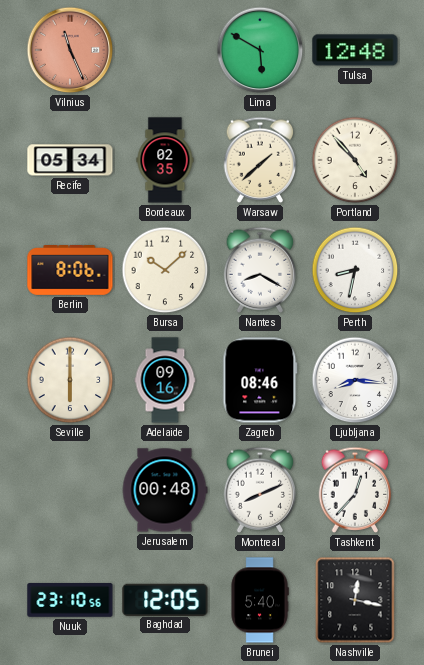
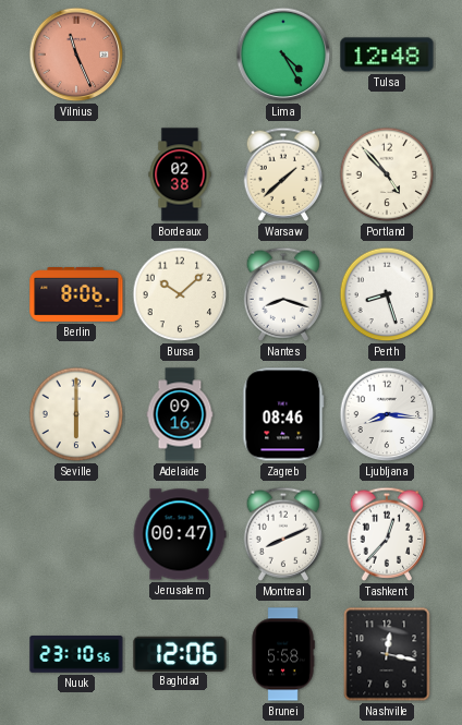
Lima: 5:50 -> 4:25 (283, 55)
Recife: 05:34 -> none (70, 160)
Bordeaux: 02:35 -> 02:38 (180, 174)
Nantes: 8:20 -> 8:18 (283, 294)
Perth: 8:32 -> 8:27 (387, 294)
Jerusalem: 00:48 -> 00:47 (180, 534)
Baghdad: 12:05 -> 12:06 (180, 653)
Brunei: 5:40 -> 5:58 (283, 654)
